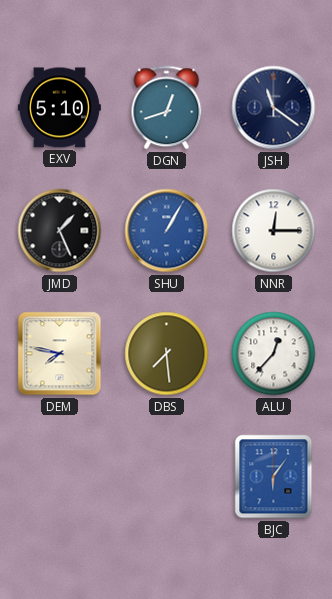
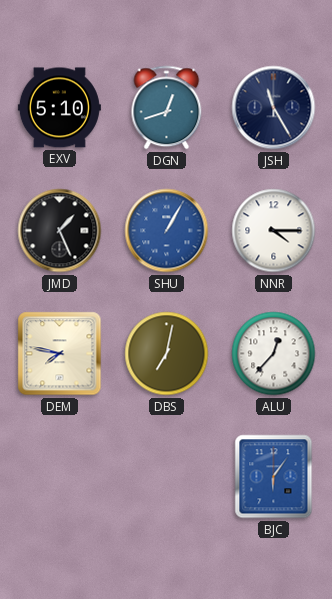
JSH: 11:21 -> 11:25 (274, 108)
NNR: 12:15 -> 4:15 (274, 231)
DBS: 7:29 -> 7:02 (167, 354)
